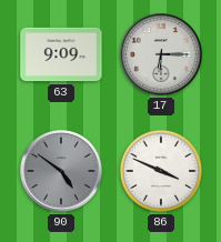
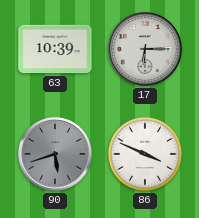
63: 9:09 -> 10:39 (55, 49)
90: 4:51 -> 5:42 (55, 154)
